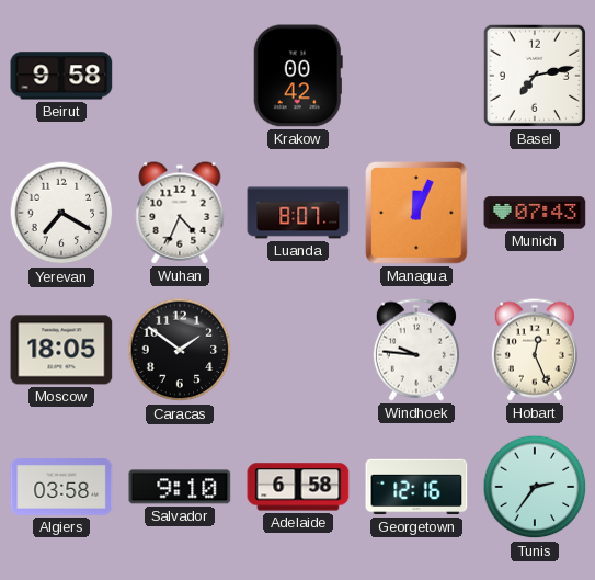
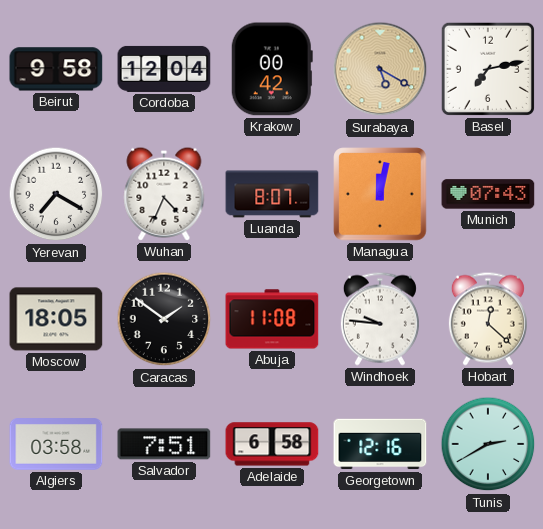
Cordoba: none -> 12:04 (164, 69)
Surabaya: none -> 5:20 (380, 69)
Managua: 12:04 -> 12:02 (380, 194)
Abuja: none -> 11:08 (272, 319)
Hobart: 12:26 -> 12:22 (488, 319)
Salvador: 9:10 -> 7:51 (164, 444)
Tunis: 2:36 -> 2:40 (488, 444)
